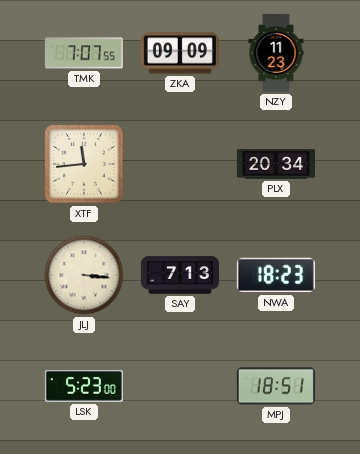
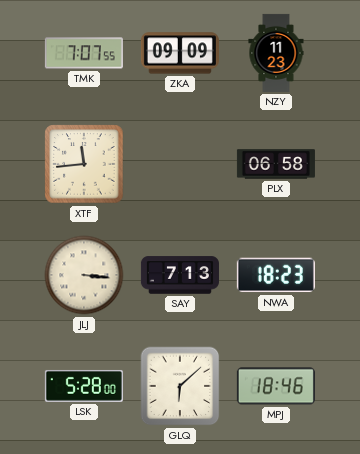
PLX: 20:34 -> 06:58 (276, 164)
LSK: 5:23 -> 5:28 (84, 386)
GLQ: none -> 6:08 (180, 386)
MPJ: 18:51 -> 18:46 (276, 386)
